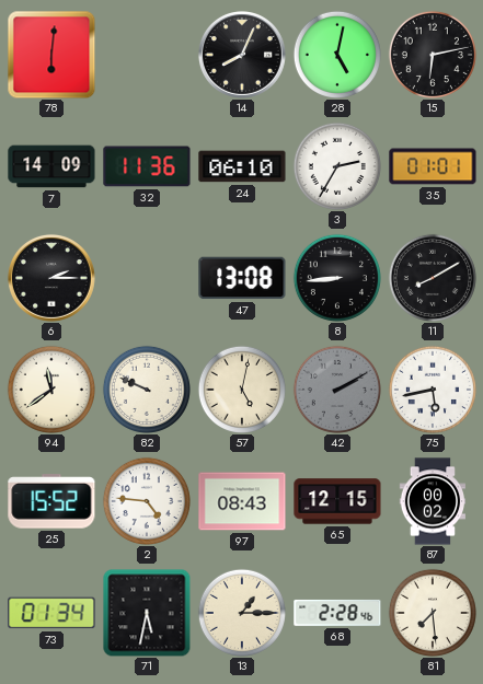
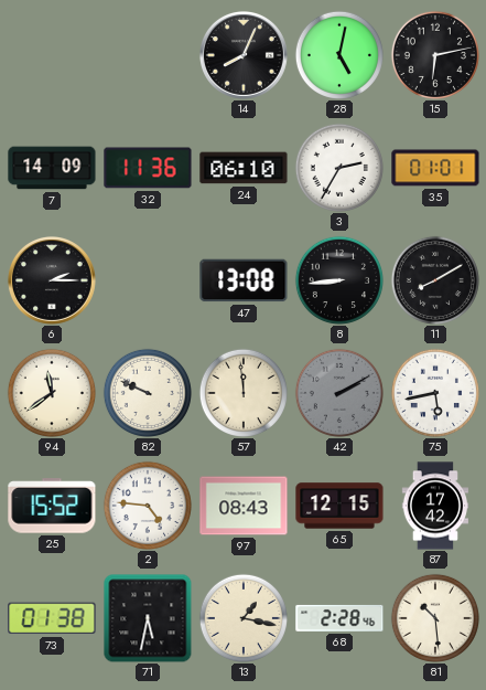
78: 6:01 -> none (51, 55)
57: 5:02 -> 11:59 (244, 393)
87: 00:02 -> 17:42 (434, 506)
73: 01:34 -> 01:38 (52, 618)
13: 1:15 -> 1:17 (244, 618)
81: 7:29 -> 10:29 (435, 618)
